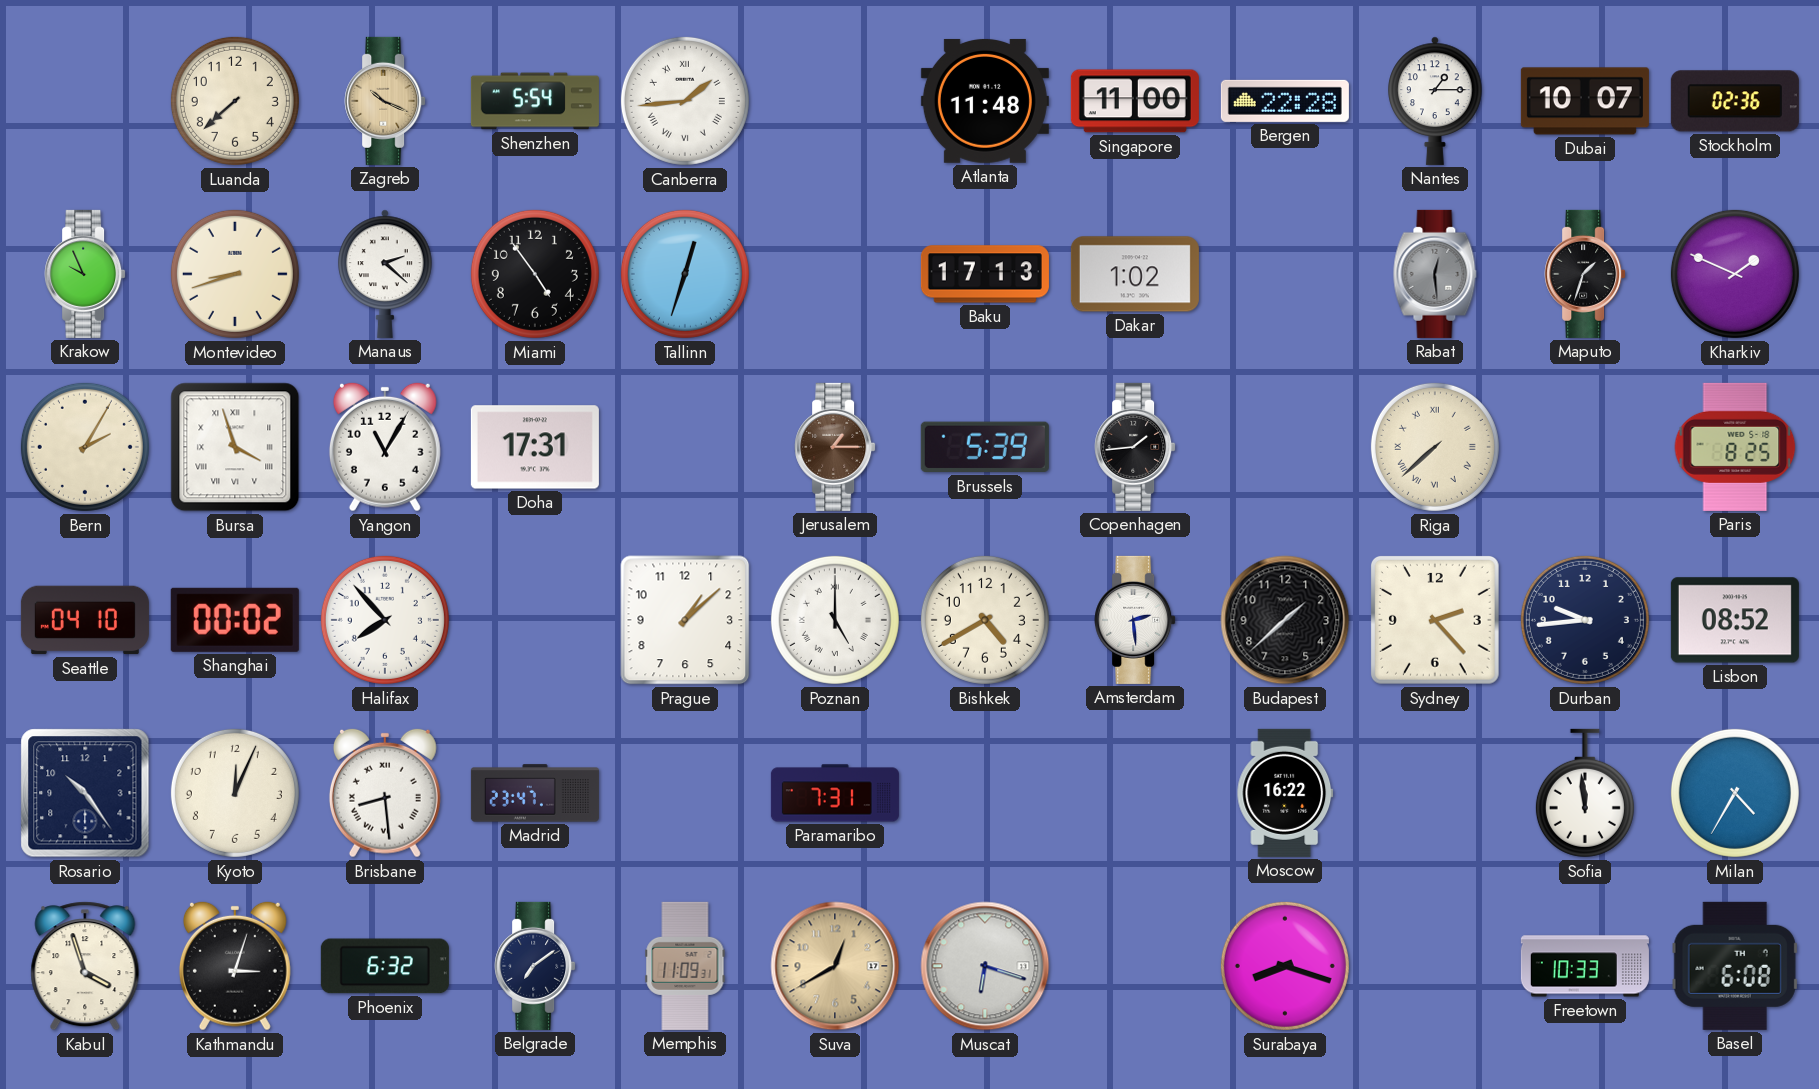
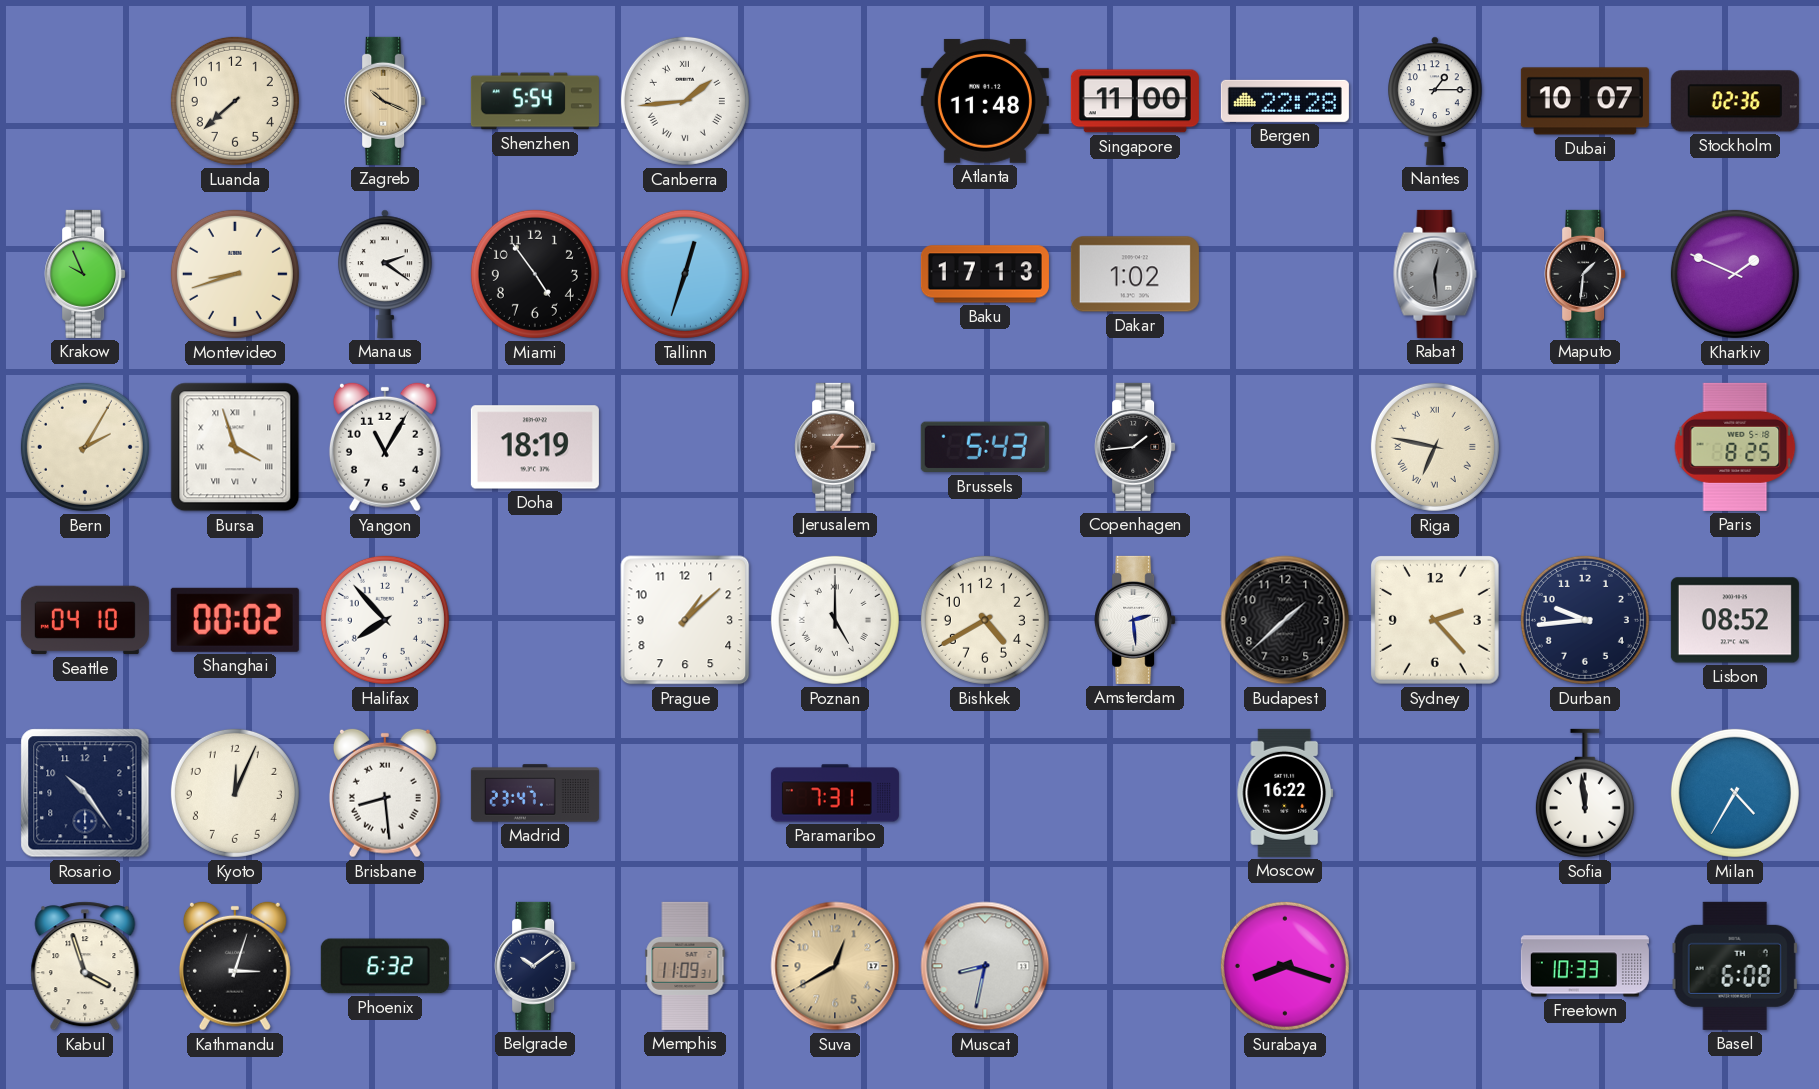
Manaus: 2:22 -> 2:21 (385, 274)
Maputo: 1:33 -> 1:31 (1585, 274)
Doha: 17:31 -> 18:19 (535, 447)
Brussels: 5:39 -> 5:43 (985, 447)
Riga: 7:38 -> 6:47 (1435, 447)
Belgrade: 7:09 -> 10:09 (535, 966)
Muscat: 6:18 -> 8:32 (985, 966)
